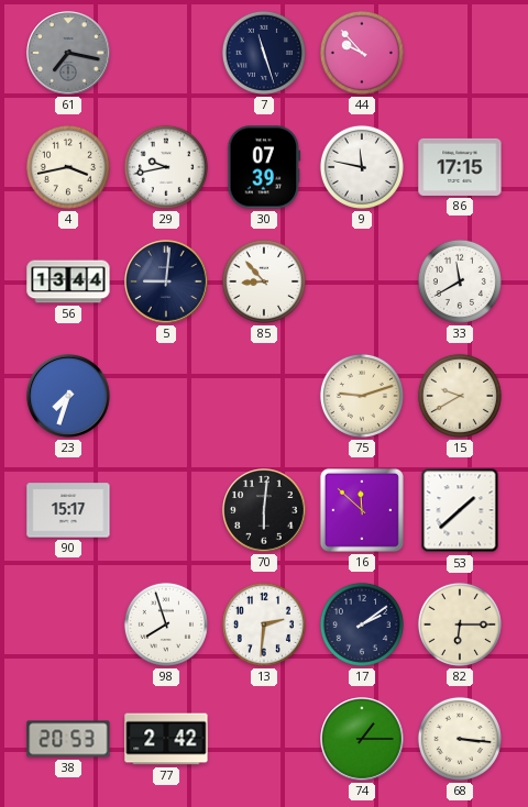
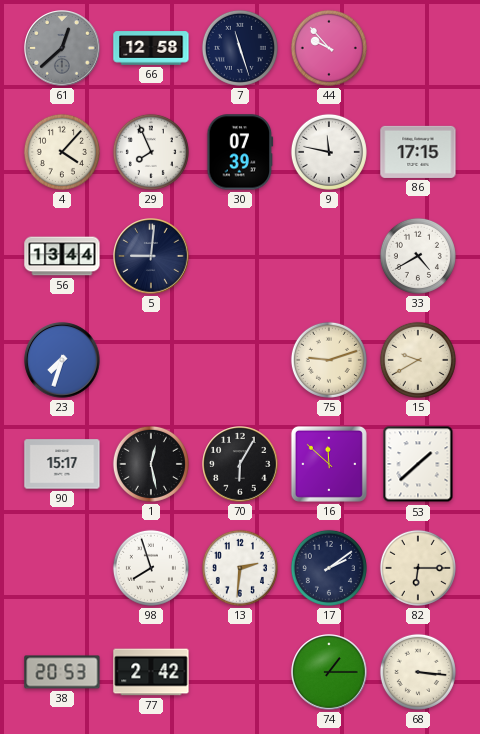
61: 7:17 -> 12:38 (62, 48)
66: none -> 12:58 (151, 48)
4: 3:43 -> 4:07 (62, 152)
29: 9:43 -> 7:56 (151, 152)
85: 8:53 -> none (264, 281)
33: 11:40 -> 4:40 (418, 256)
1: none -> 12:28 (151, 464)
70: 6:01 -> 6:05 (240, 464)
